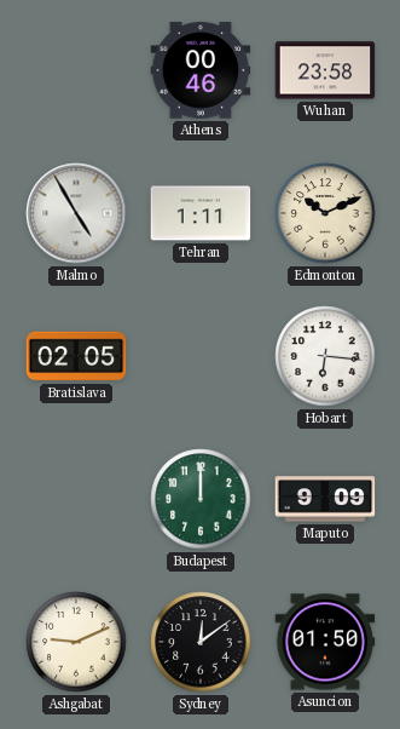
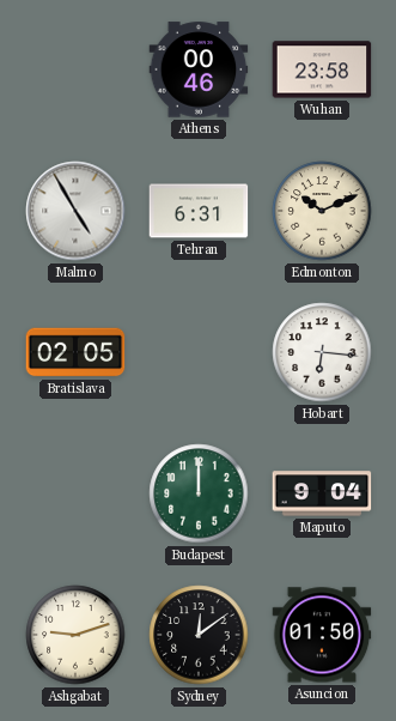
Tehran: 1:11 -> 6:31 (199, 211)
Maputo: 9:09 -> 9:04 (322, 493)
Ashgabat: 9:11 -> 9:12 (75, 635)
